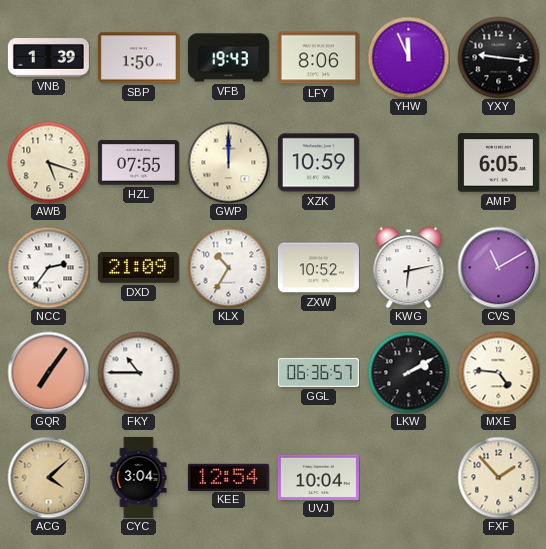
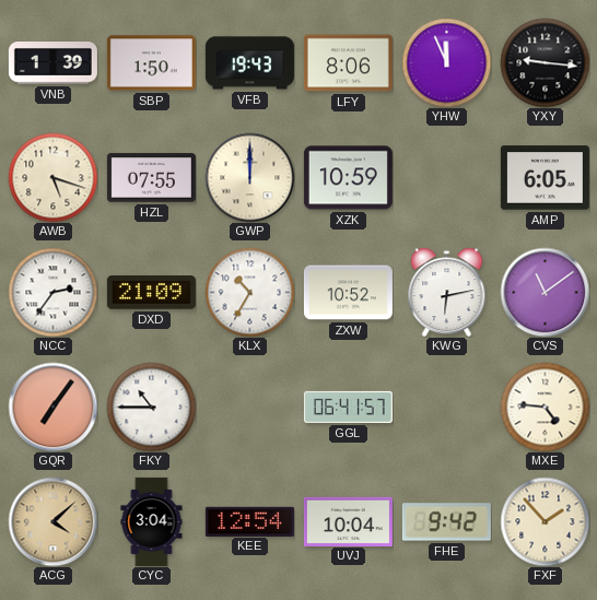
CVS: 11:10 -> 11:09 (545, 292)
GGL: 06:36 -> 06:41 (348, 407)
LKW: 2:10 -> none (408, 372)
FHE: none -> 9:42 (446, 522)
